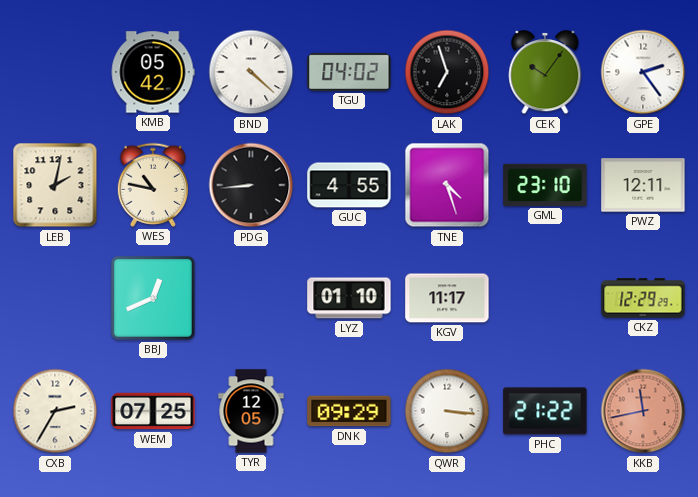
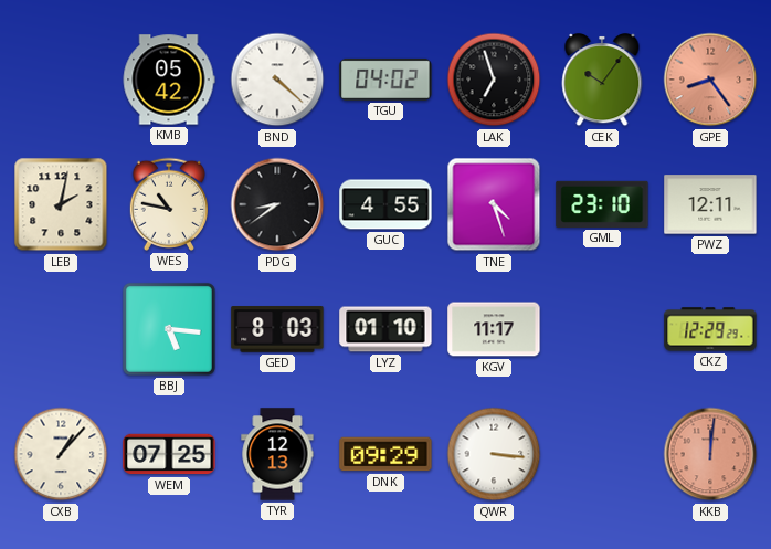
GPE: 2:24 -> 8:24 (710, 80)
GPE dial: white -> salmon (710, 80)
PDG: 8:44 -> 8:39 (277, 204)
BBJ: 12:41 -> 5:16 (169, 329)
GED: none -> 8:03 (277, 329)
CXB: 2:35 -> 1:07 (61, 454)
TYR: 12:05 -> 12:13 (277, 454)
PHC: 21:22 -> none (545, 411)
KKB: 11:43 -> 12:01 (710, 454)
